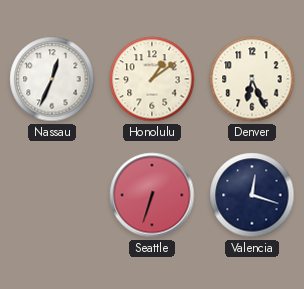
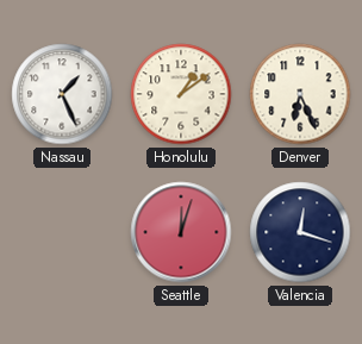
Nassau: 12:34 -> 1:26 (62, 94)
Seattle: 6:33 -> 12:03 (181, 232)
